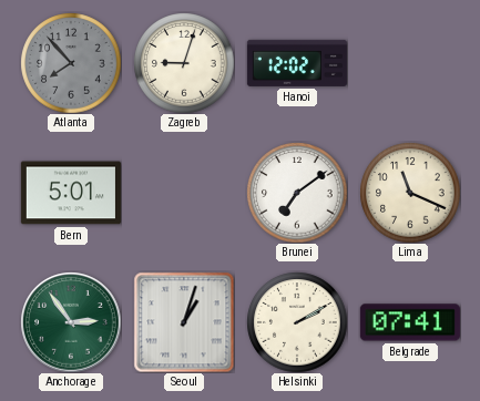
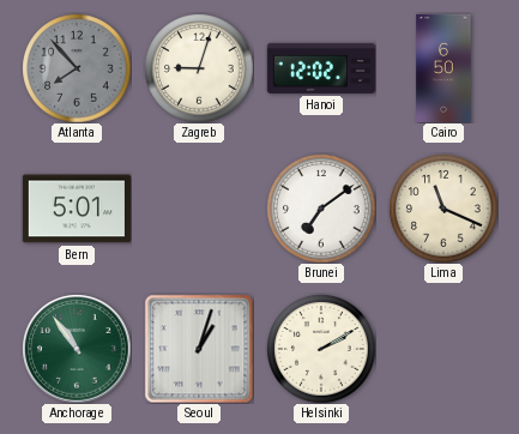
Cairo: none -> 6:50 (443, 68)
Anchorage: 2:54 -> 10:54 (77, 349)
Belgrade: 07:41 -> none (410, 322)
